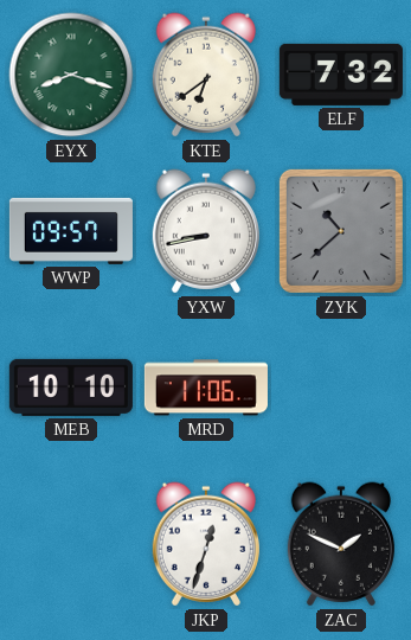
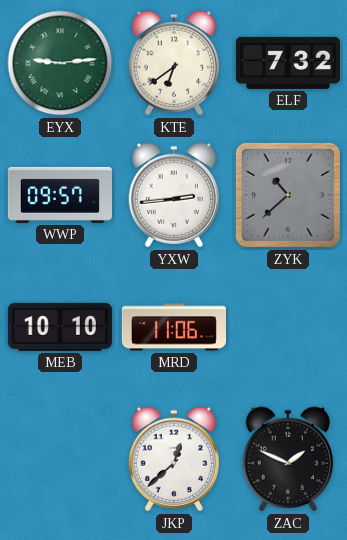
EYX: 8:18 -> 9:14 (60, 63)
YXW: 8:43 -> 2:44 (174, 195)
JKP: 12:33 -> 12:38 (174, 459)
